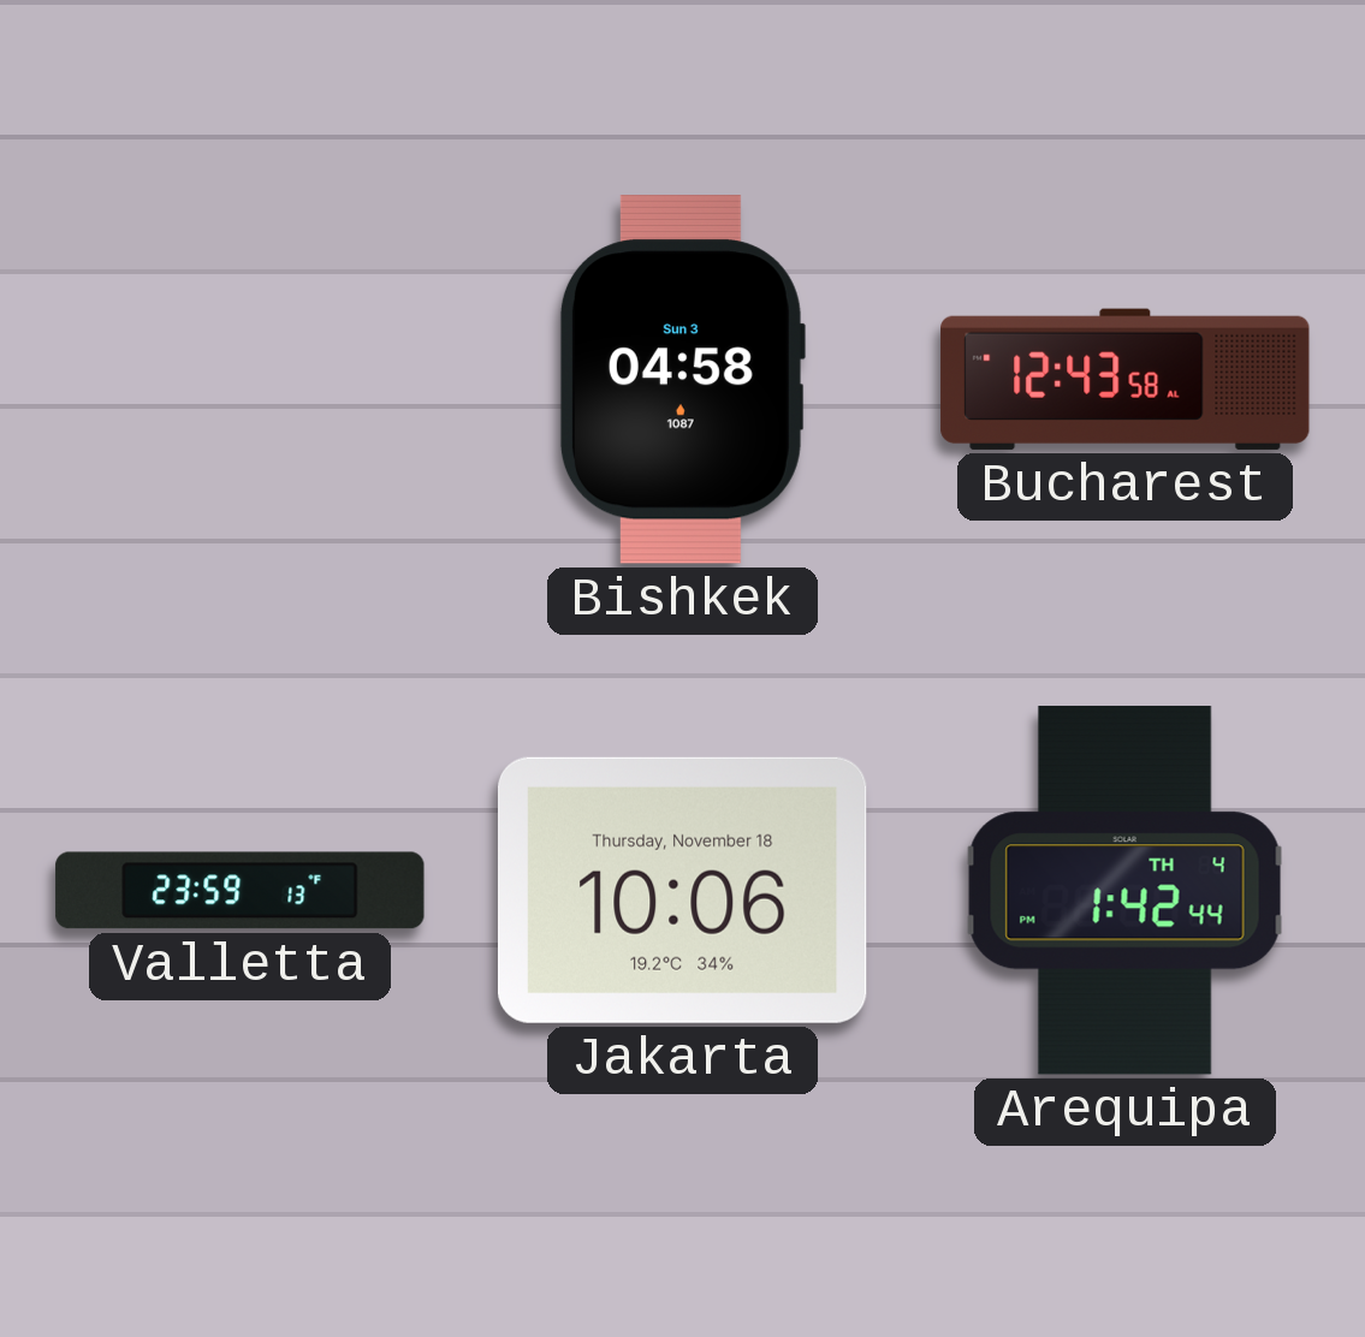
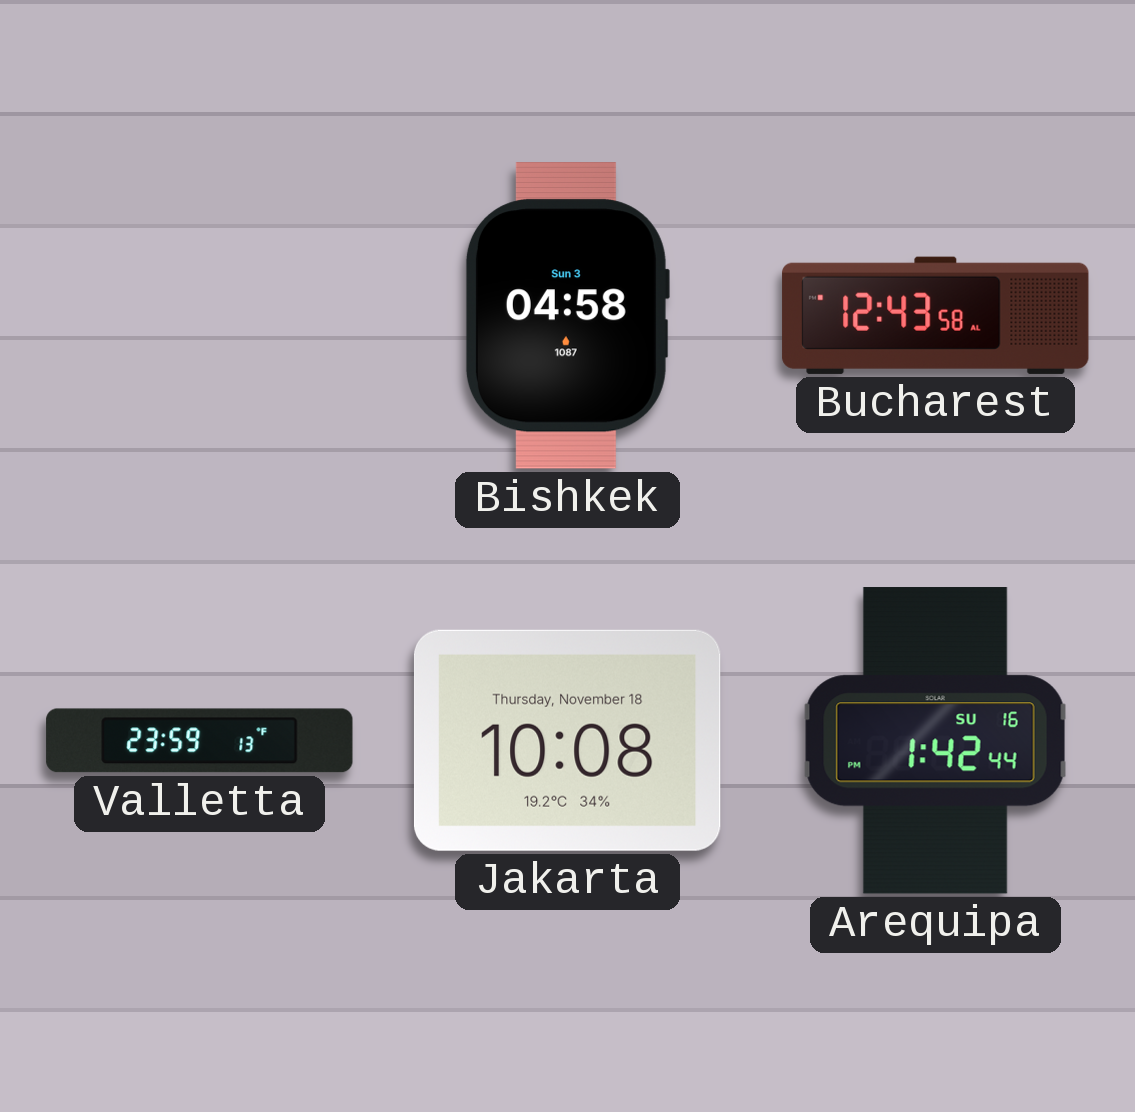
Jakarta: 10:06 -> 10:08 (567, 740)
Arequipa date: TH 4 -> SU 16 (936, 741)
